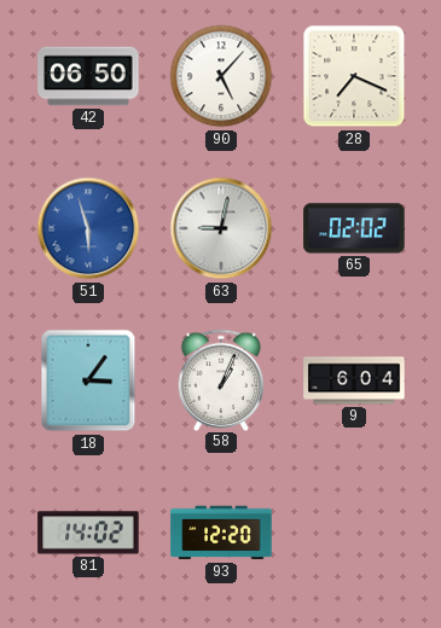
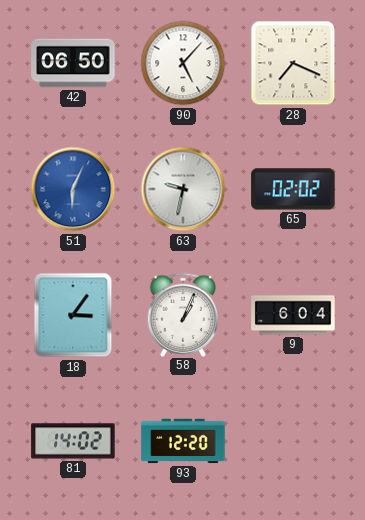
51: 5:57 -> 6:04 (73, 189)
63: 9:02 -> 9:32 (183, 189)
